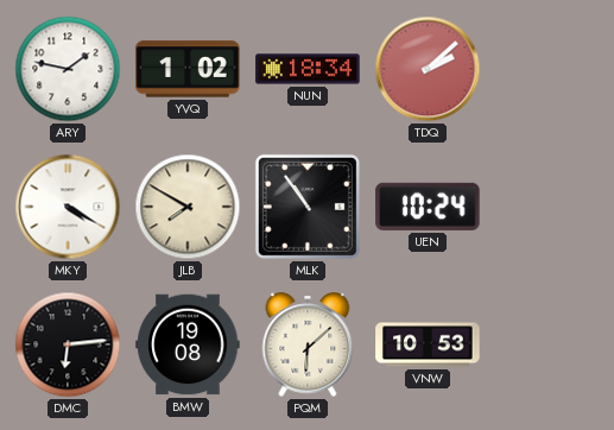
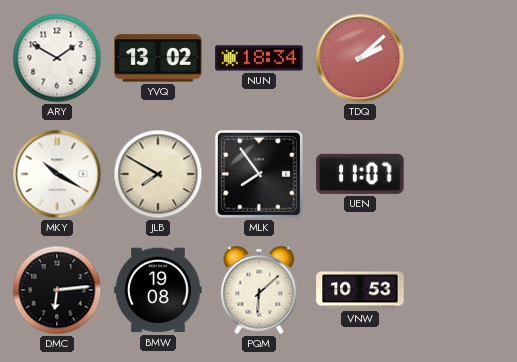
ARY: 1:47 -> 1:50 (57, 58)
YVQ: 1:02 -> 13:02 (158, 58)
MKY: 4:20 -> 10:20 (57, 174)
MLK: 10:54 -> 7:54 (259, 174)
UEN: 10:24 -> 11:07 (360, 174)
